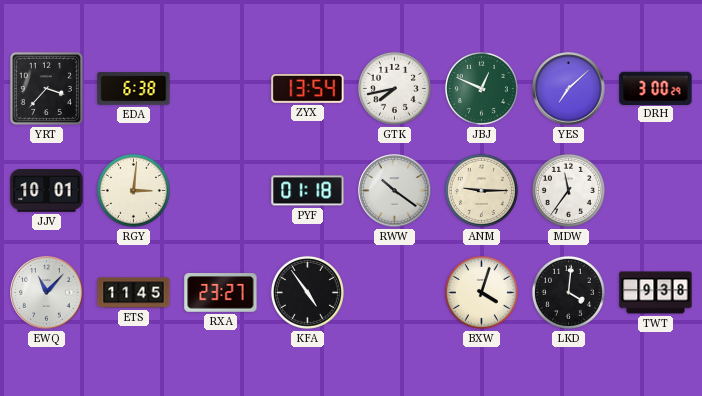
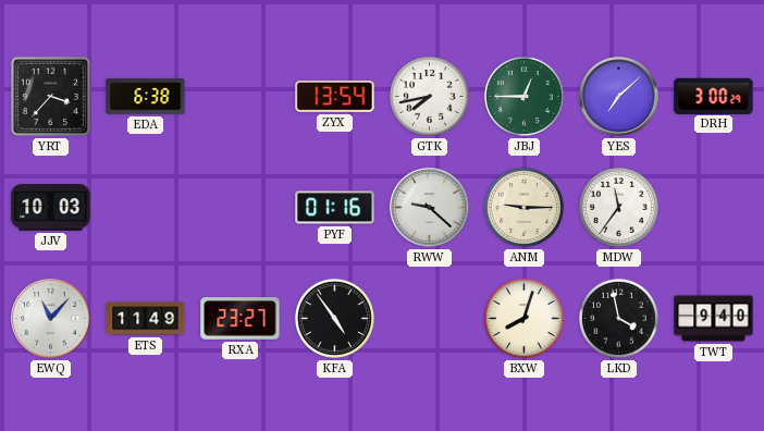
JBJ: 12:49 -> 12:45 (523, 96)
JJV: 10:01 -> 10:03 (51, 208)
RGY: 3:01 -> none (133, 190)
PYF: 01:18 -> 01:16 (335, 208)
RWW: 10:21 -> 9:22 (430, 208)
ETS: 11:45 -> 11:49 (146, 319)
BXW: 4:03 -> 8:03 (523, 318)
LKD: 4:01 -> 3:58 (618, 318)
TWT: 9:38 -> 9:40 (714, 319)
